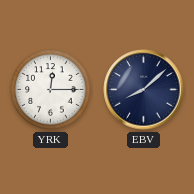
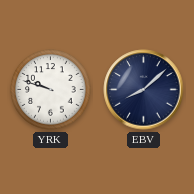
YRK: 12:15 -> 9:48 (51, 90)
